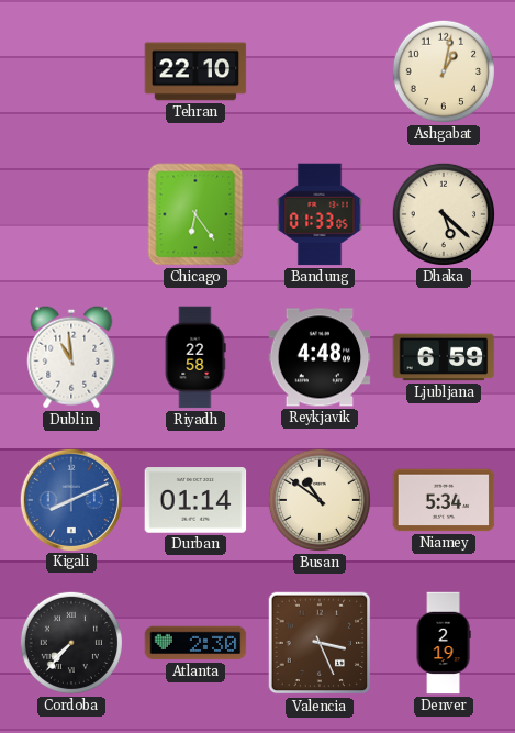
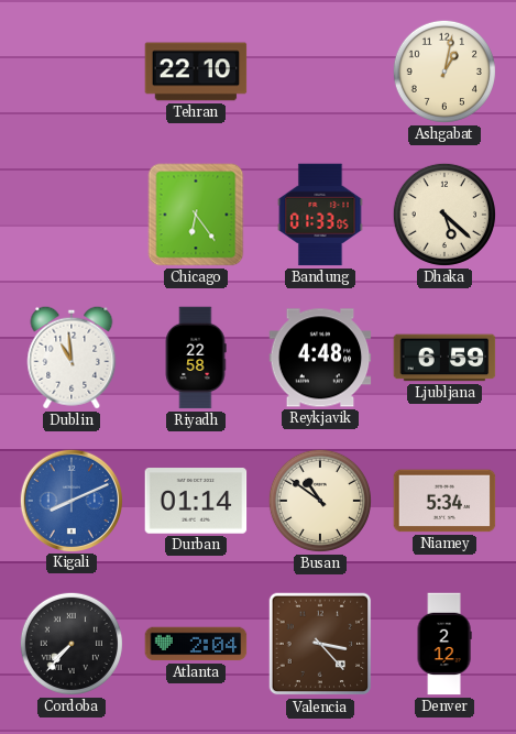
Atlanta: 2:30 -> 2:04 (196, 644)
Valencia: 3:26 -> 3:23 (320, 644)
Denver: 2:19 -> 2:12 (444, 644)
